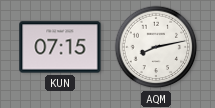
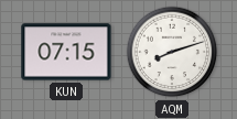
AQM: 8:13 -> 8:12 (172, 52)
